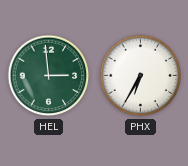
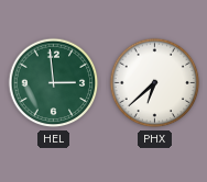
PHX: 6:35 -> 6:38 (155, 83)
